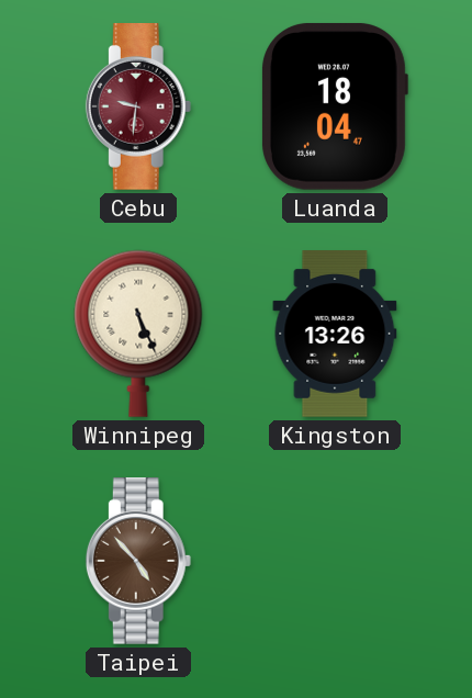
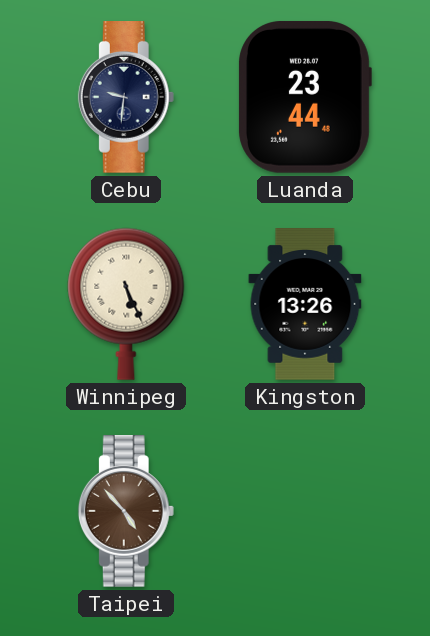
Cebu dial: burgundy -> navy (126, 98)
Luanda: 18:04 -> 23:44 (305, 97)
